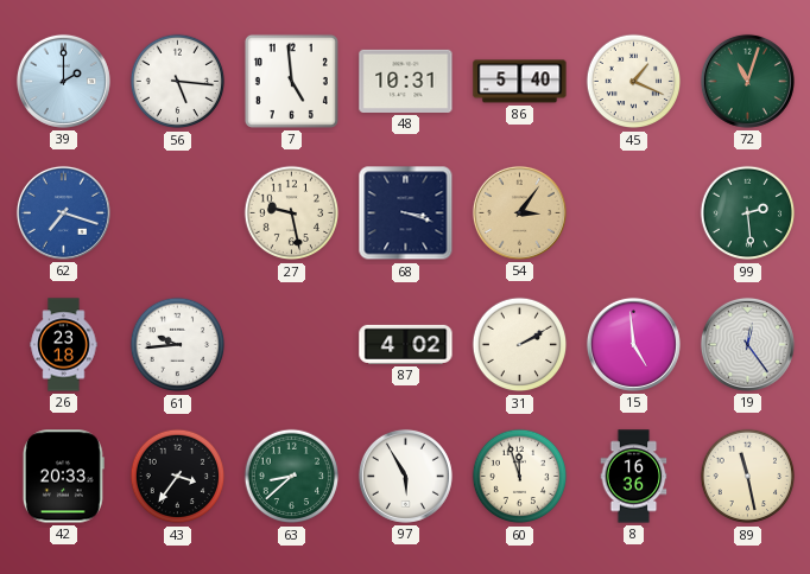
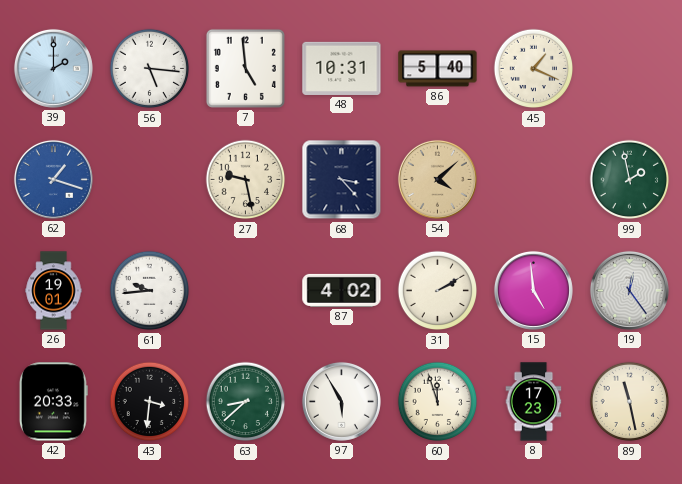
72: 11:03 -> none (747, 81)
62: 7:18 -> 1:18 (53, 179)
68: 3:18 -> 3:23 (342, 180)
54: 3:06 -> 4:08 (437, 179)
99: 2:29 -> 1:58 (630, 180)
26: 23:18 -> 19:01 (54, 291)
43: 3:36 -> 3:31 (150, 402)
8: 16:36 -> 17:23 (534, 402)
